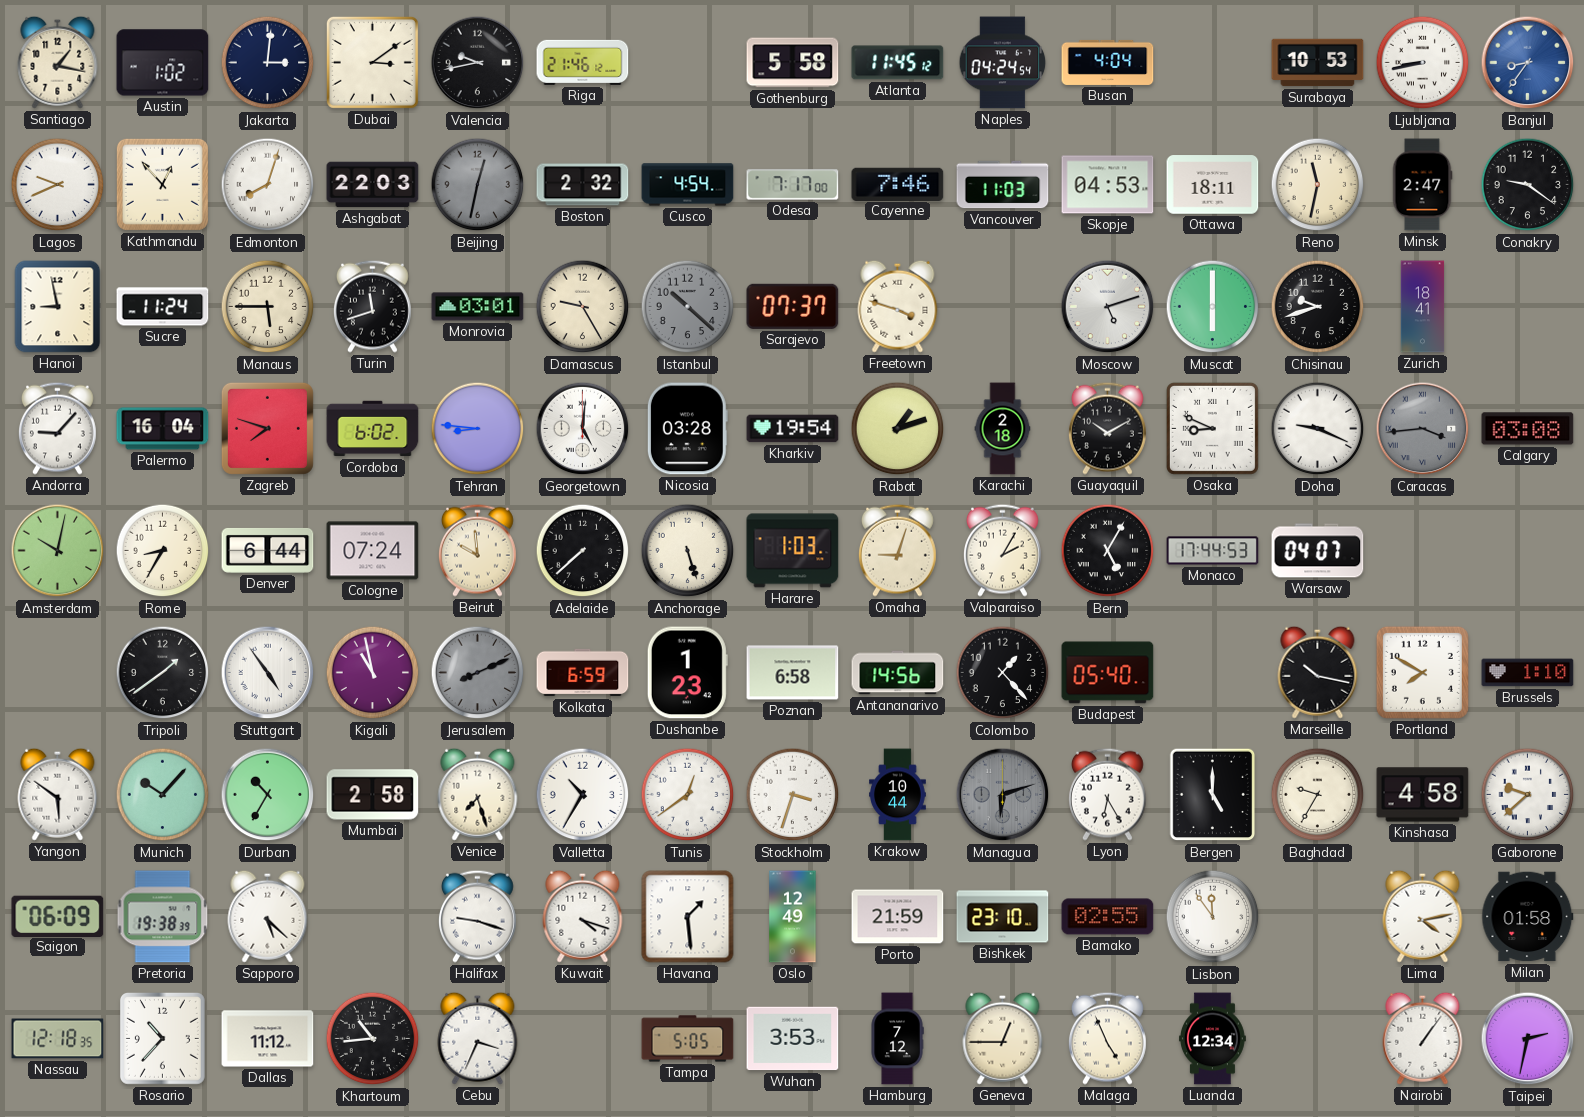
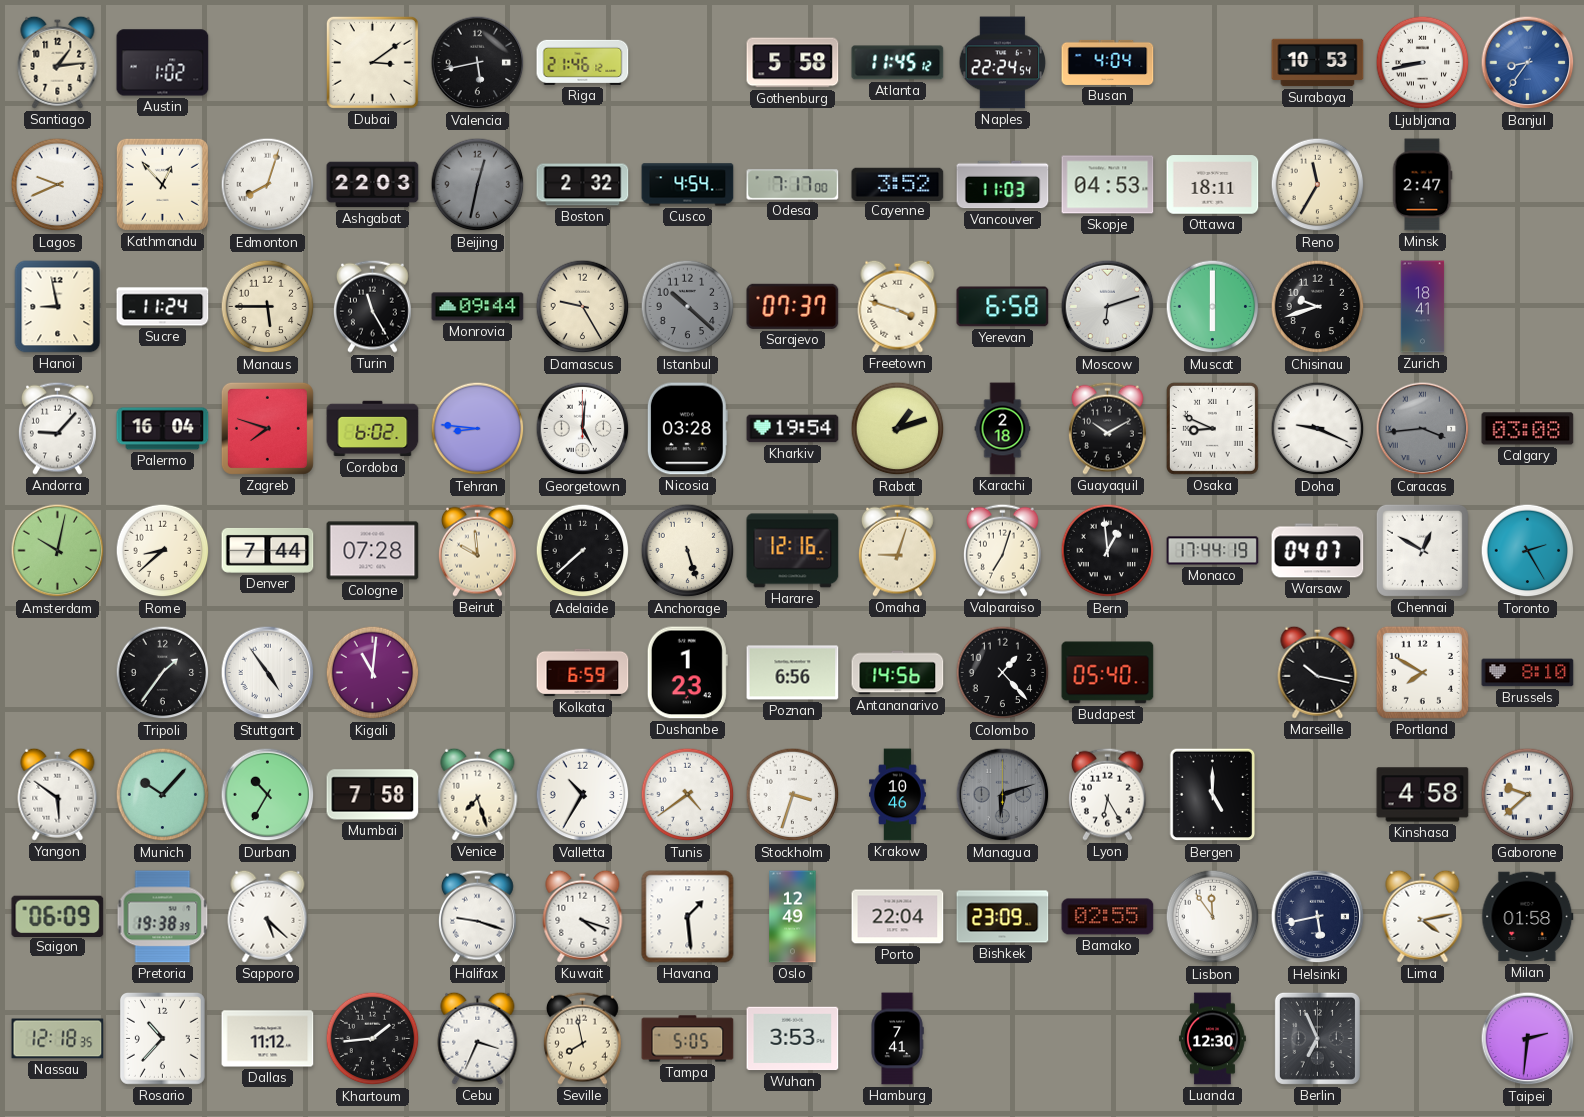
Santiago: 1:17 -> 1:14 (58, 62)
Jakarta: 3:01 -> none (268, 63)
Valencia: 9:43 -> 5:43 (478, 63)
Naples: 04:24 -> 22:24 (1003, 63)
Cayenne: 7:46 -> 3:52 (898, 184)
Reno: 11:32 -> 11:35 (1318, 185)
Conakry: 9:21 -> none (1528, 185)
Turin: 11:42 -> 11:25 (372, 306)
Monrovia: 03:01 -> 09:44 (478, 307)
Yerevan: none -> 6:58 (1003, 307)
Moscow: 5:12 -> 6:12 (1108, 307)
Rome: 8:35 -> 8:38 (163, 551)
Denver: 6:44 -> 7:44 (268, 550)
Cologne: 07:24 -> 07:28 (373, 551)
Harare: 1:03 -> 12:16 (793, 551)
Valparaiso: 2:05 -> 7:03 (1002, 550)
Bern: 5:05 -> 12:59 (1108, 551)
Monaco: 17:44:53 -> 17:44:19 (1213, 551)
Chennai: none -> 12:50 (1422, 550)
Toronto: none -> 2:25 (1528, 551)
Tripoli: 1:39 -> 1:36 (163, 673)
Kigali: 10:58 -> 11:01 (373, 673)
Jerusalem: 8:11 -> none (478, 673)
Poznan: 6:58 -> 6:56 (793, 673)
Brussels: 1:10 -> 8:10 (1528, 673)
Mumbai: 2:58 -> 7:58 (373, 795)
Tunis: 12:39 -> 4:39 (688, 795)
Krakow: 10:44 -> 10:46 (898, 795)
Baghdad: 9:35 -> none (1318, 795)
Porto: 21:59 -> 22:04 (898, 917)
Bishkek: 23:10 -> 23:09 (1003, 917)
Helsinki: none -> 5:43 (1318, 917)
Khartoum: 10:44 -> 1:44 (373, 1039)
Seville: none -> 7:58 (582, 1038)
Hamburg: 7:12 -> 7:41 (897, 1039)
Geneva: 12:45 -> none (1003, 1038)
Malaga: 4:56 -> none (1107, 1038)
Luanda: 12:34 -> 12:30 (1212, 1039)
Berlin: none -> 6:56 (1317, 1038)
Nairobi: 1:06 -> none (1423, 1038)
Taipei: 2:32 -> 2:31 (1528, 1039)
